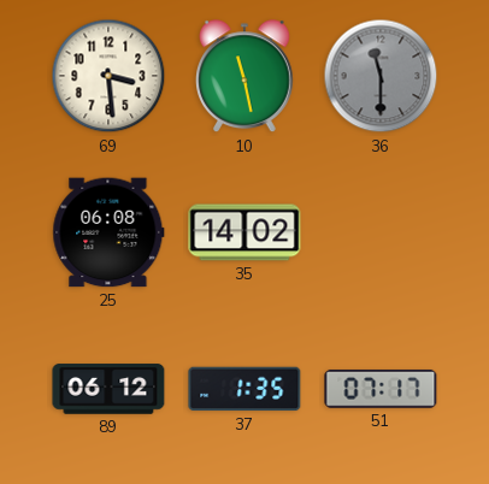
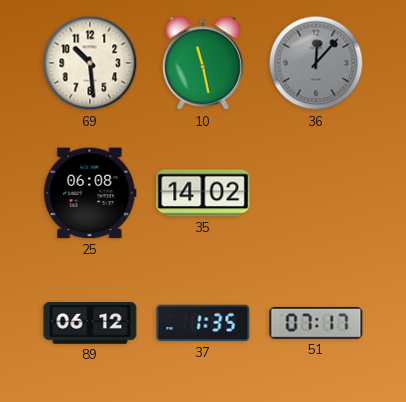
69: 3:29 -> 10:29 (90, 63)
36: 11:30 -> 12:07 (316, 63)
